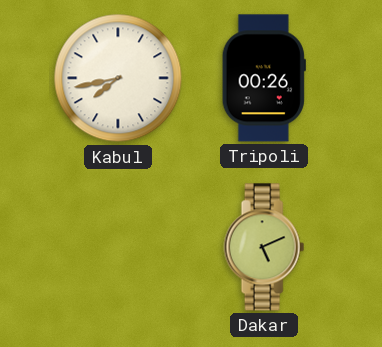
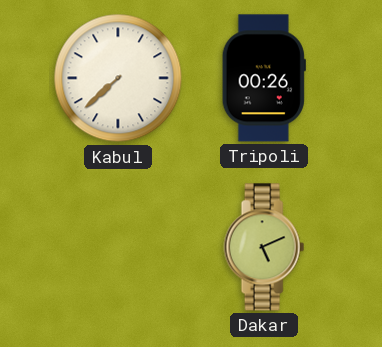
Kabul: 7:43 -> 7:38 (118, 78)
